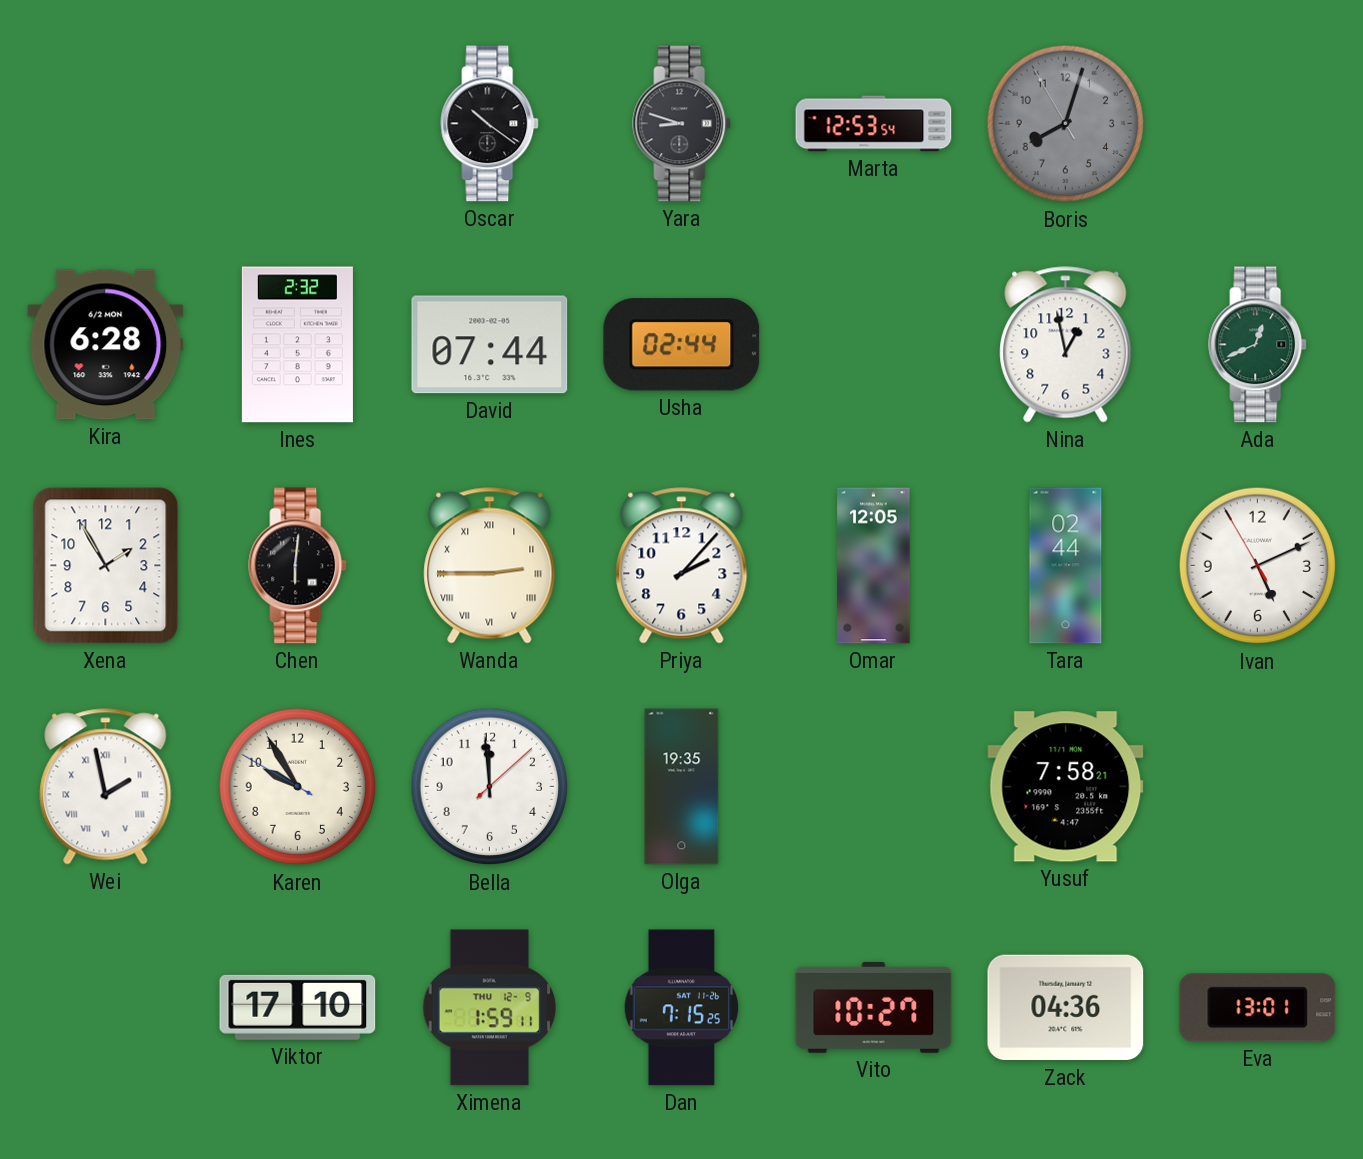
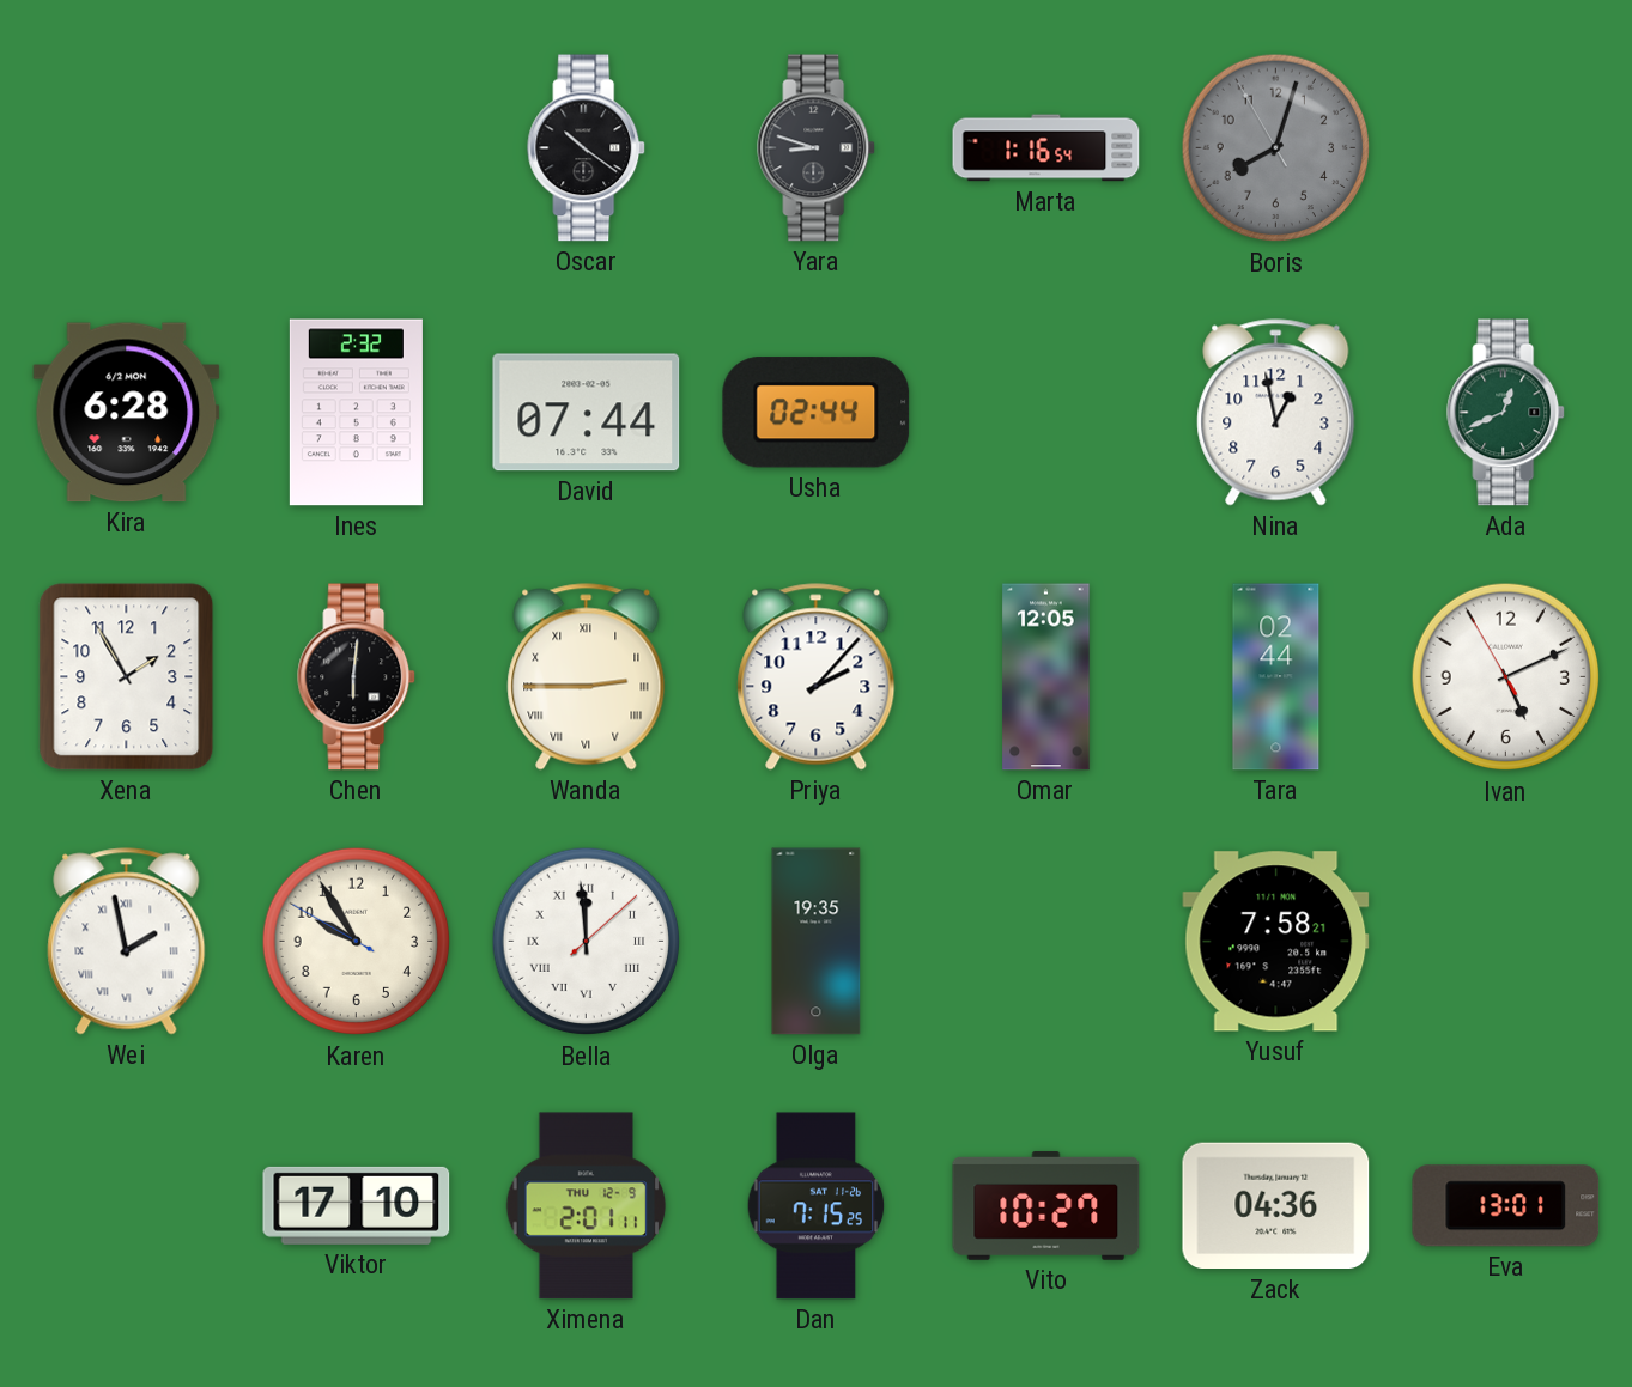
Marta: 12:53 -> 1:16 (1046, 148)
Bella numerals: Arabic -> Roman (587, 942)
Ximena: 1:59 -> 2:01 (587, 1206)
